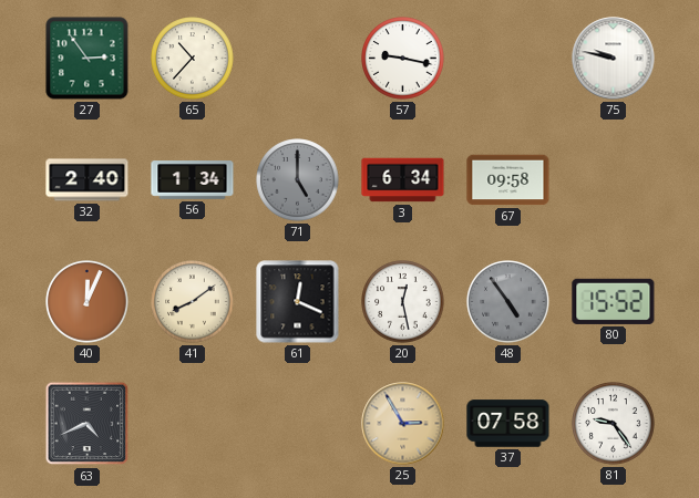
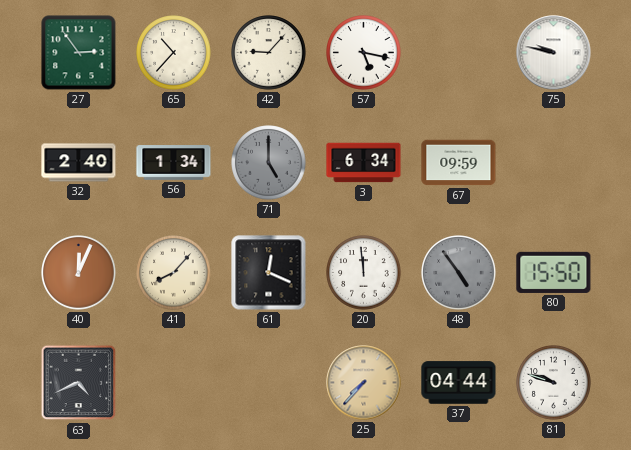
42: none -> 9:07 (269, 53)
57: 9:17 -> 5:17 (364, 53)
67: 09:58 -> 09:59 (459, 163)
41: 8:09 -> 8:07 (174, 273)
20: 12:28 -> 11:59 (364, 273)
80: 15:52 -> 15:50 (554, 272)
25: 2:55 -> 7:37 (364, 383)
37: 07:58 -> 04:44 (459, 383)
81: 9:24 -> 9:48 (554, 383)
